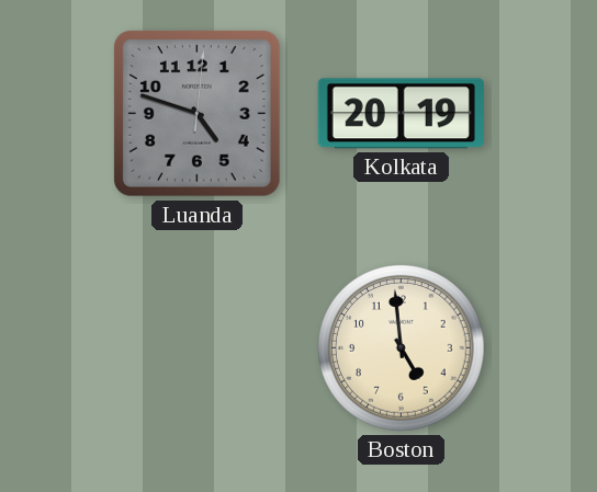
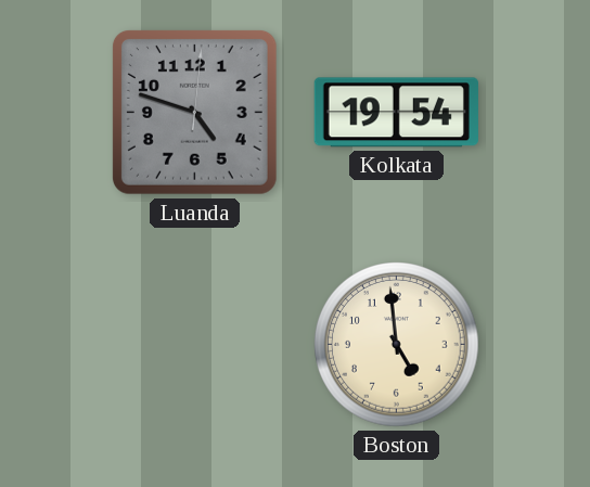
Kolkata: 20:19 -> 19:54 (396, 113)
